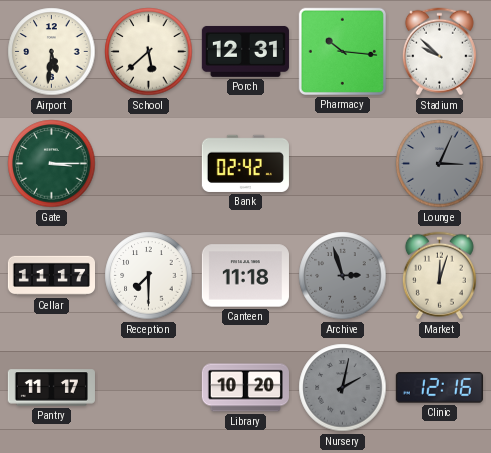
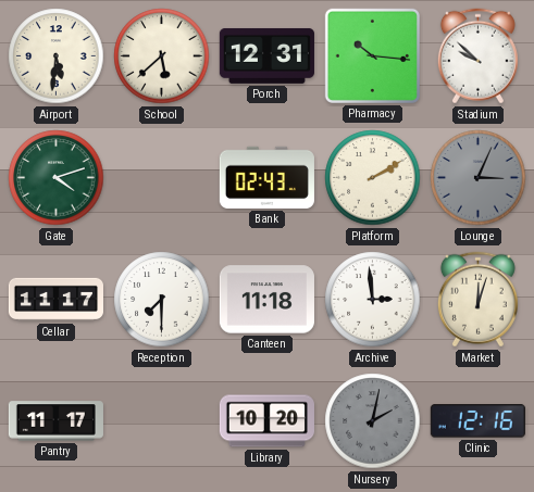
Gate: 3:15 -> 4:12 (57, 178)
Bank: 02:42 -> 02:43 (266, 177)
Platform: none -> 2:10 (373, 178)
Archive: 2:57 -> 2:59 (373, 300)
Archive dial: grey -> white (373, 300)
